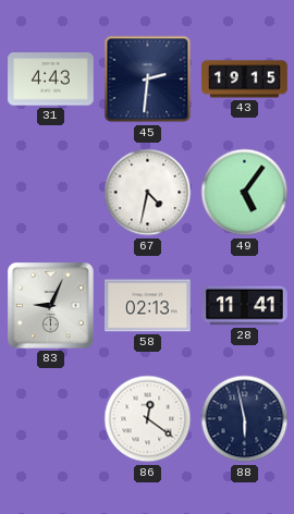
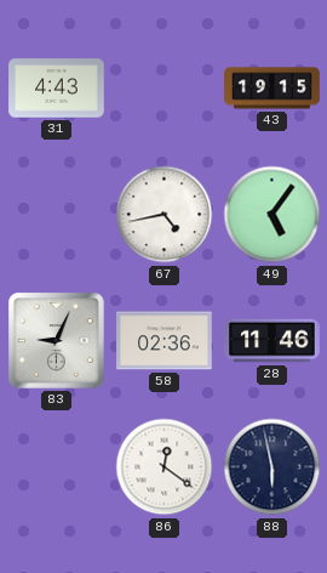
45: 2:31 -> none (148, 79)
67: 4:32 -> 4:43 (165, 215)
58: 02:13 -> 02:36 (165, 341)
28: 11:41 -> 11:46 (272, 341)
